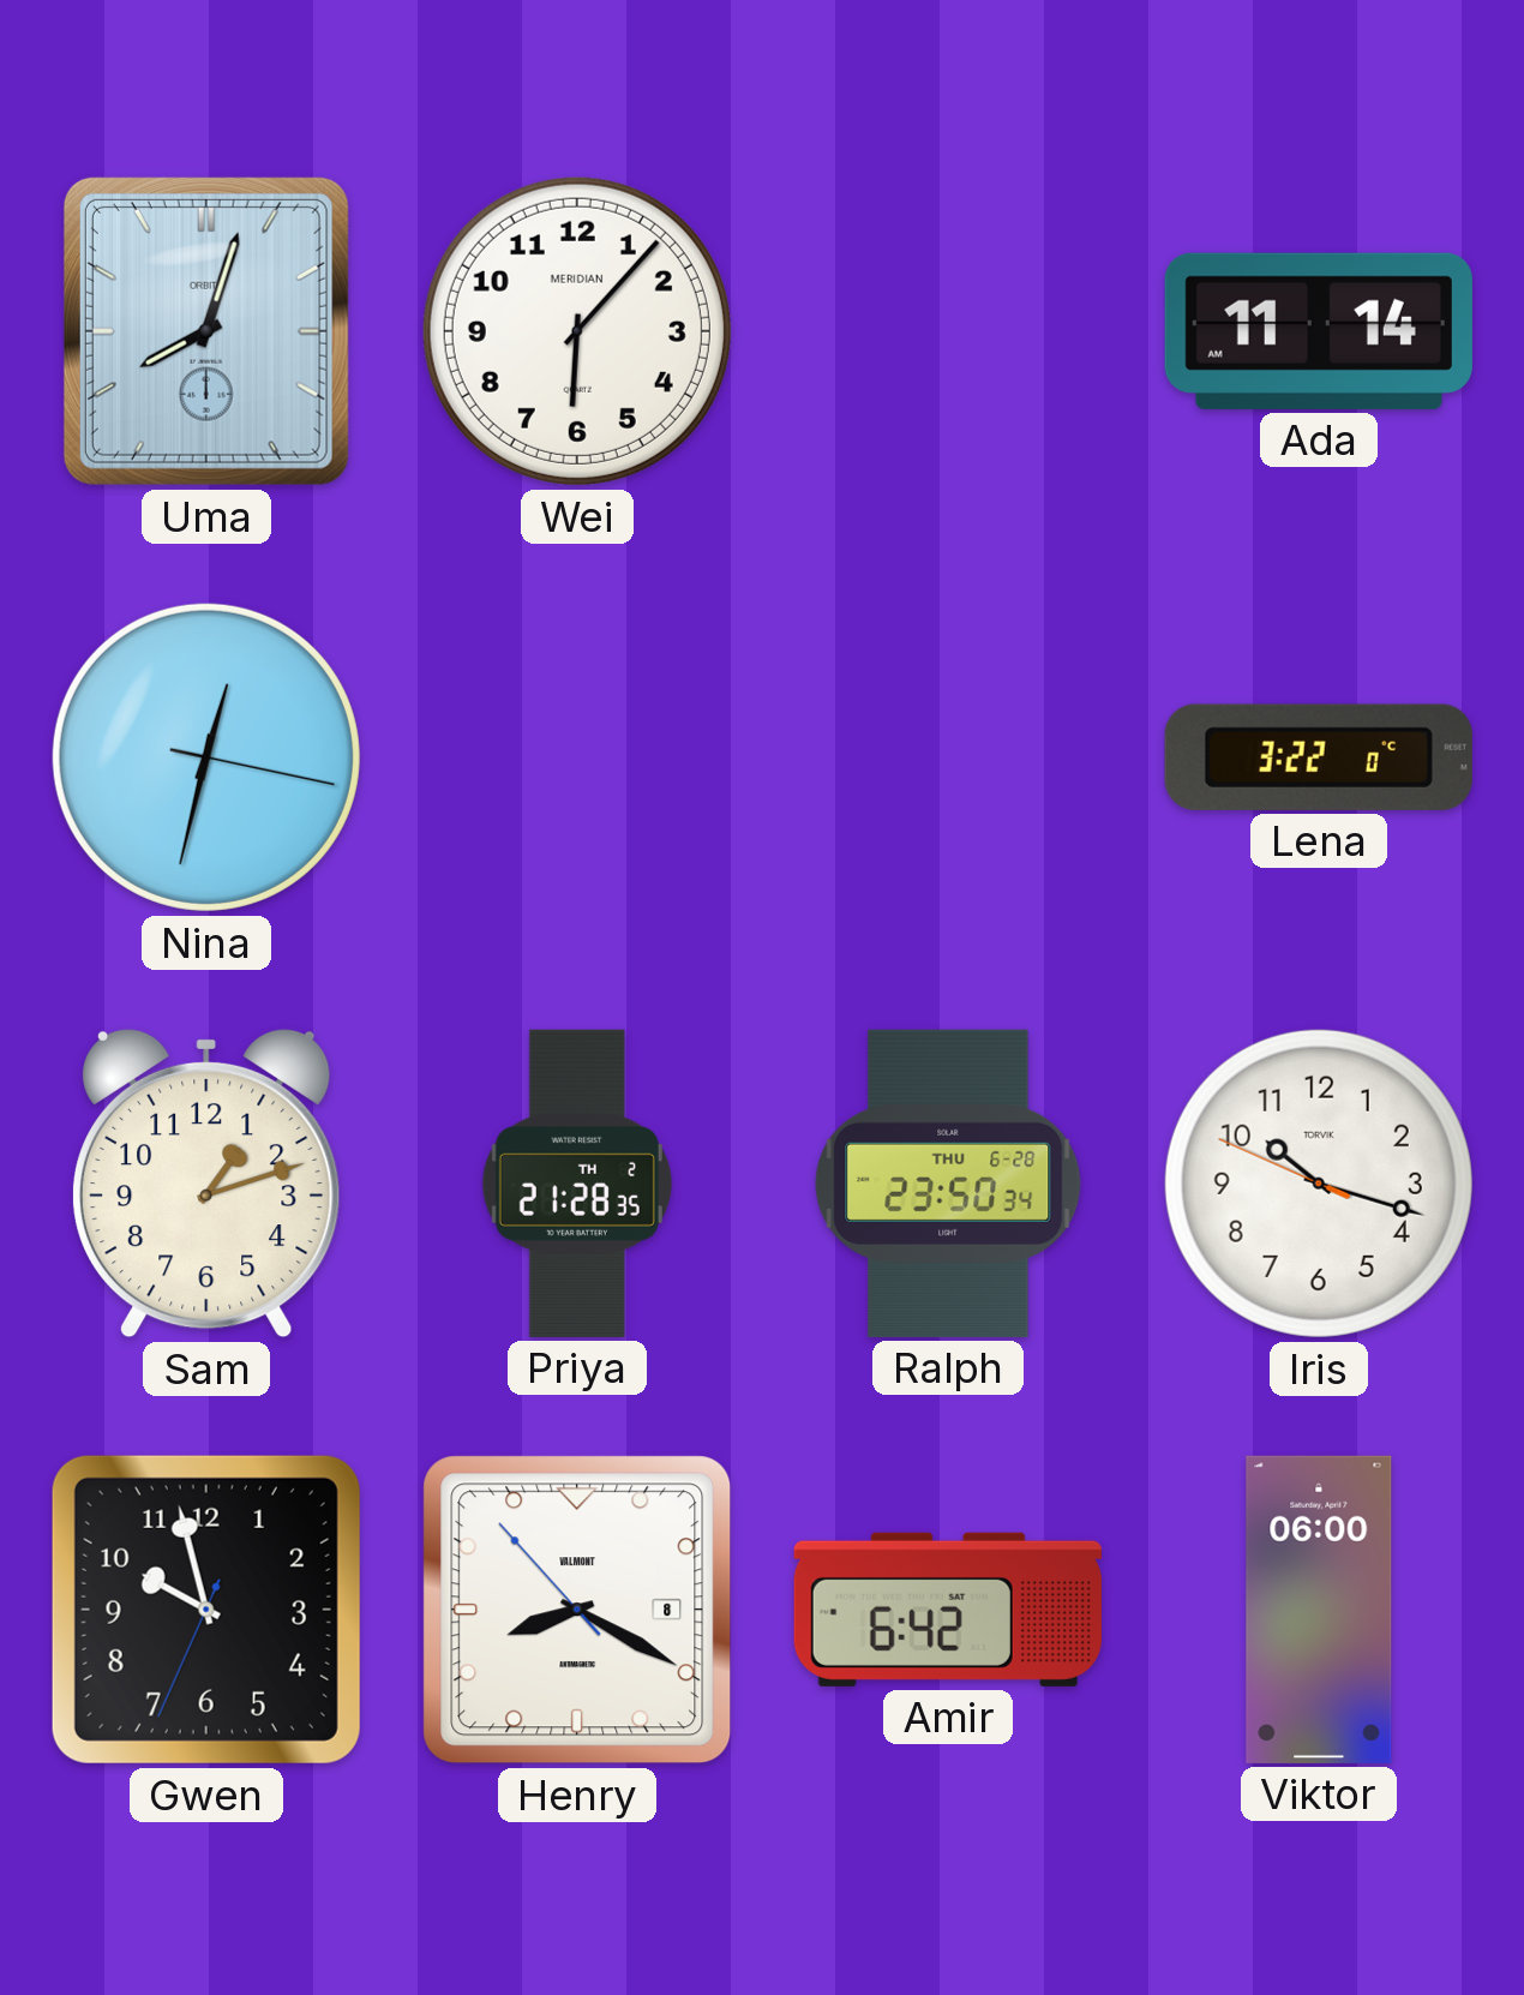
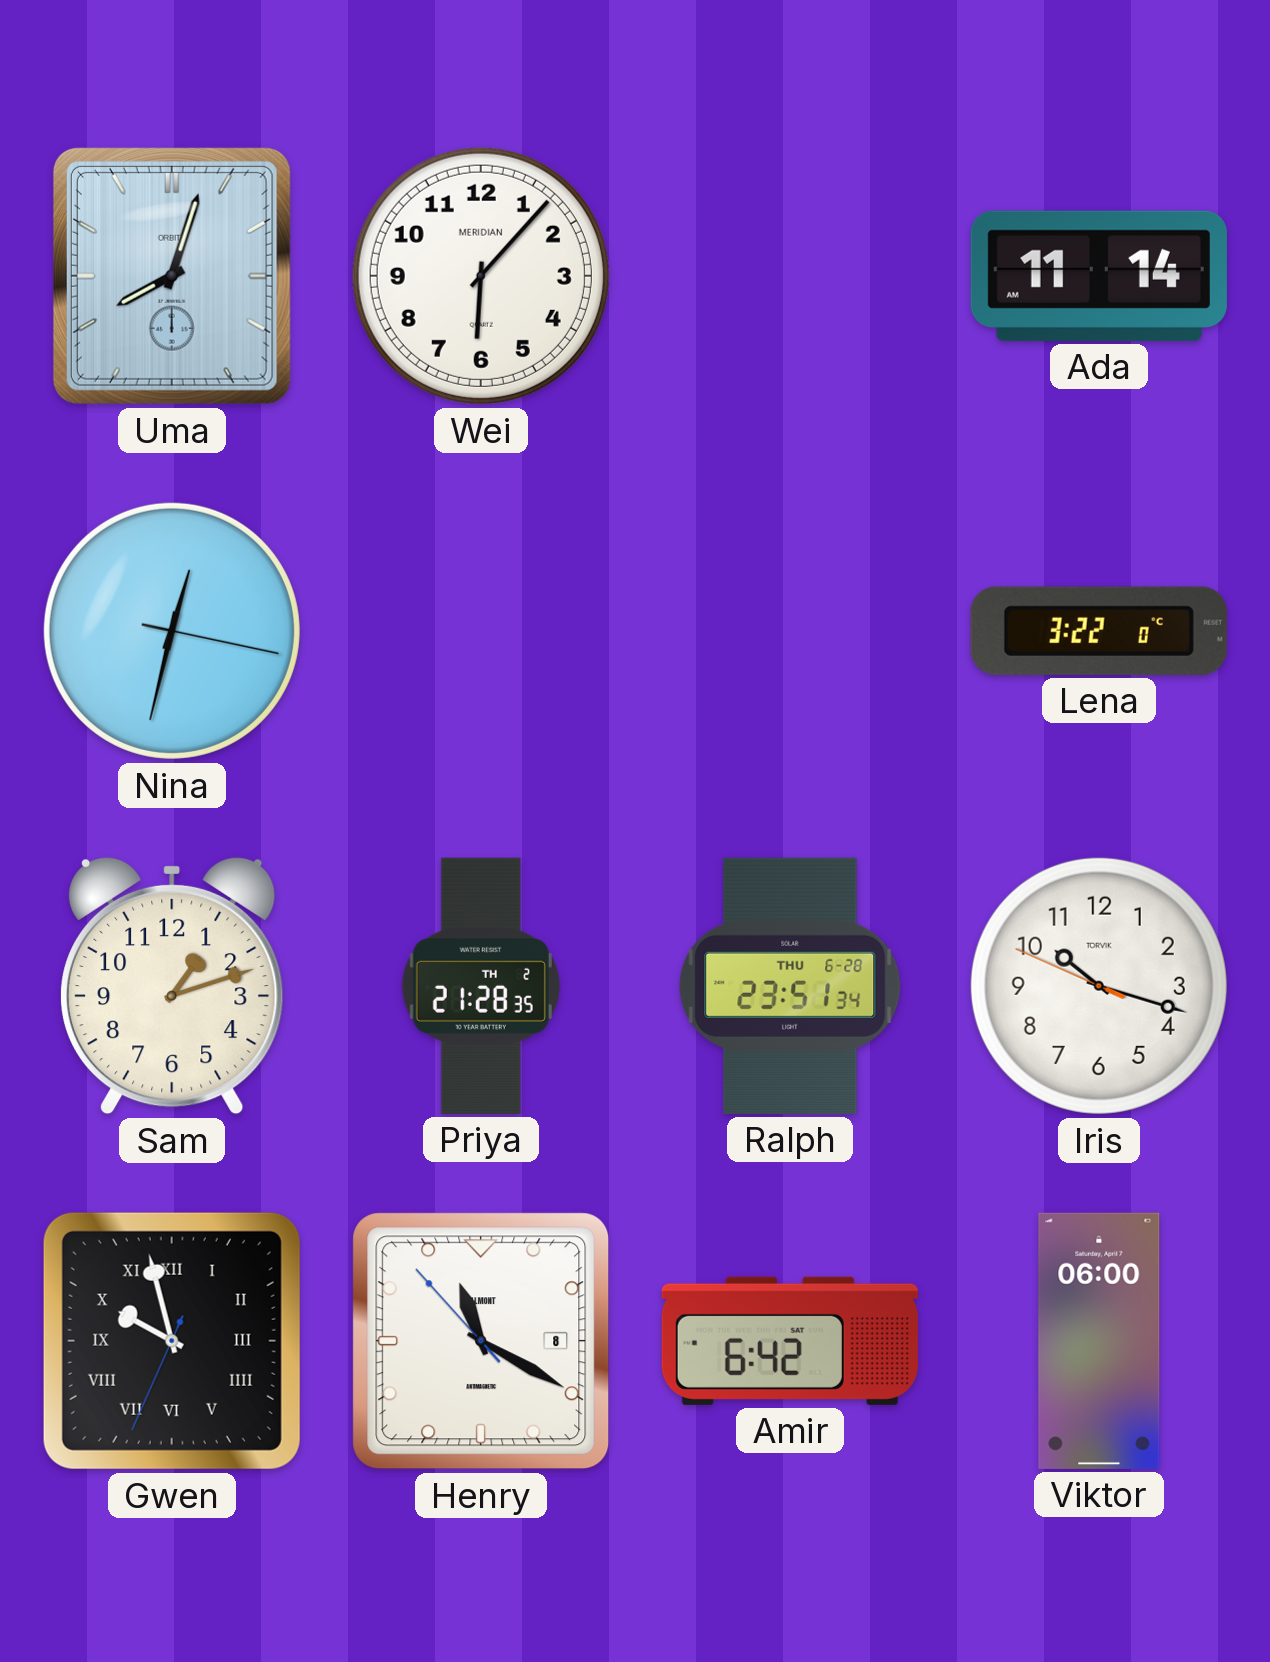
Ralph: 23:50 -> 23:51 (790, 986)
Gwen numerals: Arabic -> Roman (172, 1341)
Henry: 8:19 -> 11:19 (481, 1341)
